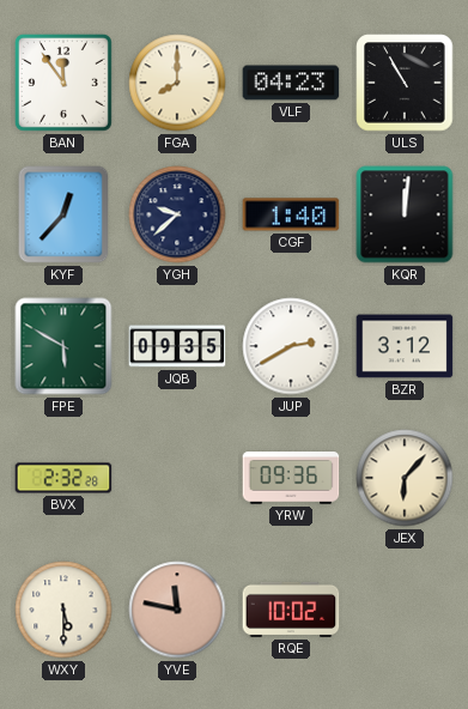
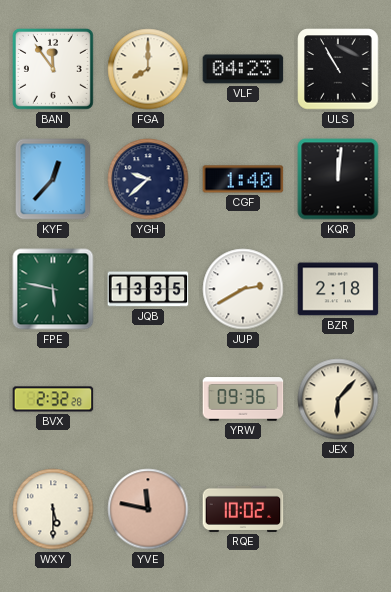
FPE: 5:50 -> 5:47 (53, 289)
JQB: 09:35 -> 13:35 (148, 289)
BZR: 3:12 -> 2:18 (338, 289)
